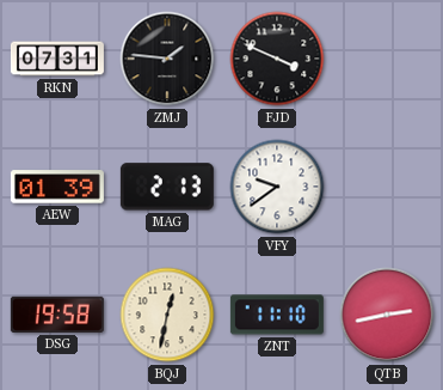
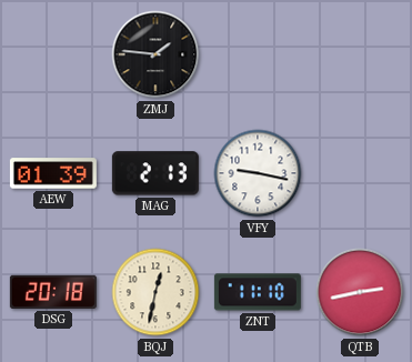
RKN: 07:31 -> none (57, 59)
FJD: 3:49 -> none (277, 59)
VFY: 9:39 -> 9:17 (258, 173)
DSG: 19:58 -> 20:18 (53, 292)
